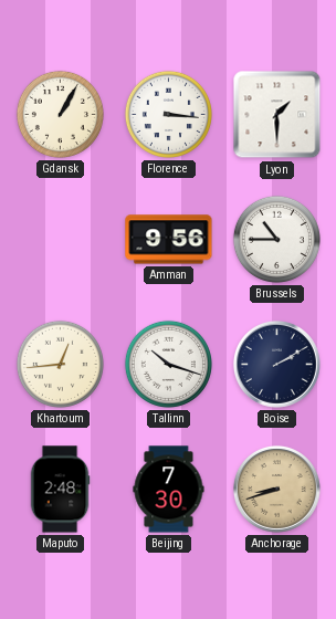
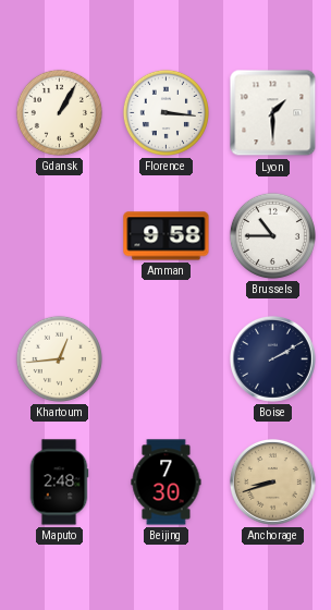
Amman: 9:56 -> 9:58 (167, 236)
Tallinn: 10:18 -> none (168, 364)
